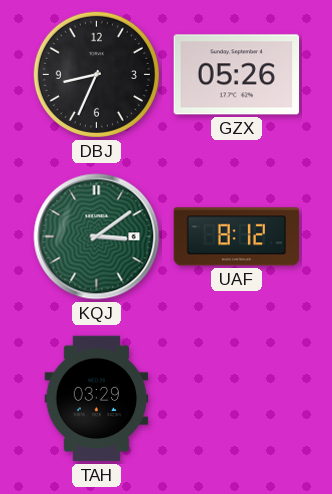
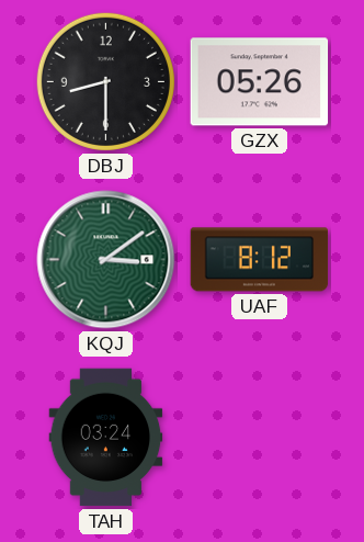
DBJ: 8:34 -> 8:30 (105, 81)
TAH: 03:29 -> 03:24 (106, 438)
